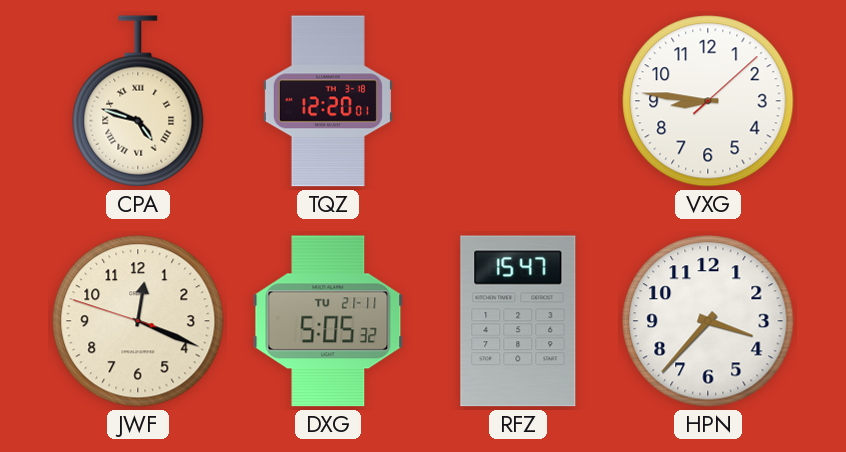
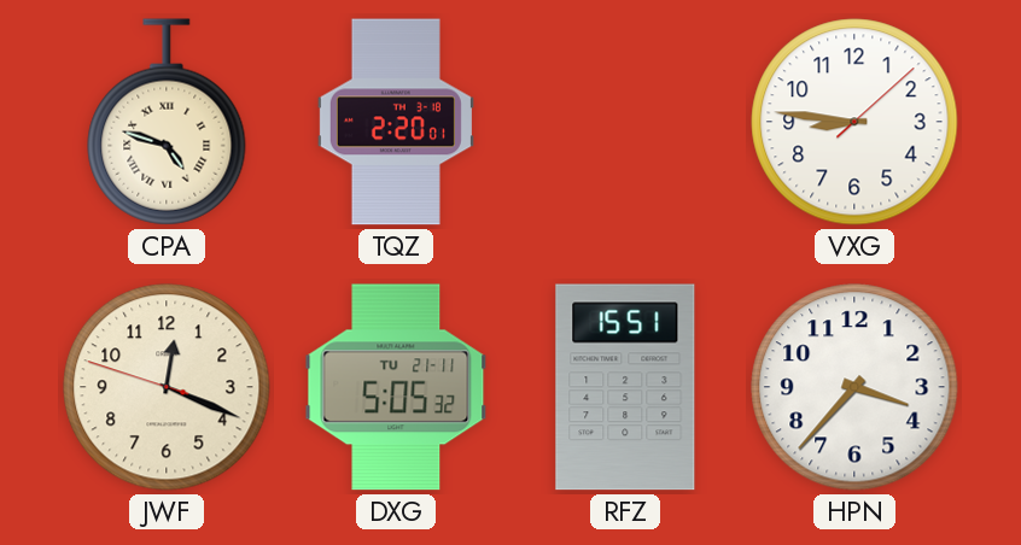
TQZ: 12:20 -> 2:20 (396, 122)
RFZ: 15:47 -> 15:51 (625, 387)
